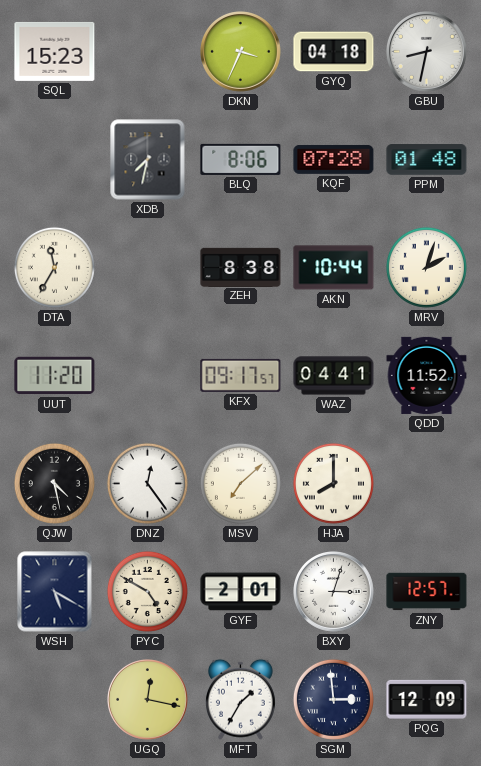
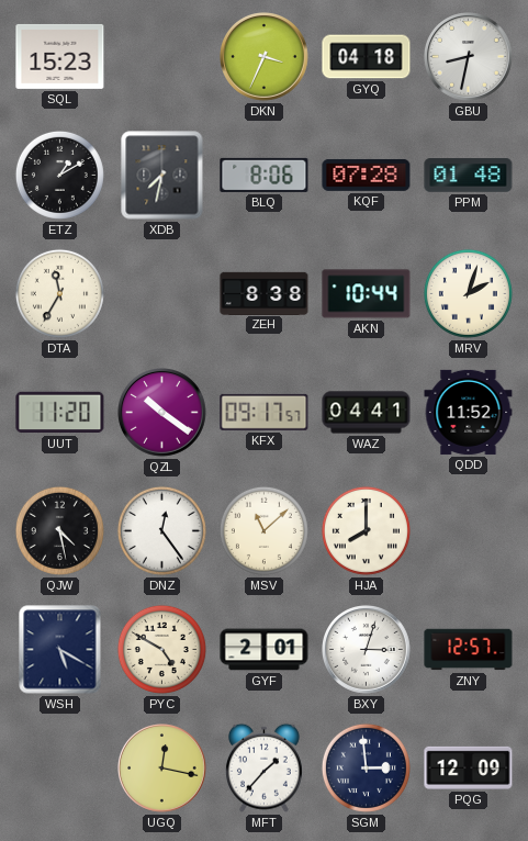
ETZ: none -> 1:10 (59, 175)
QZL: none -> 10:21 (162, 413)
MSV: 7:08 -> 11:08 (263, 530)
MFT: 1:35 -> 1:37 (263, 767)
